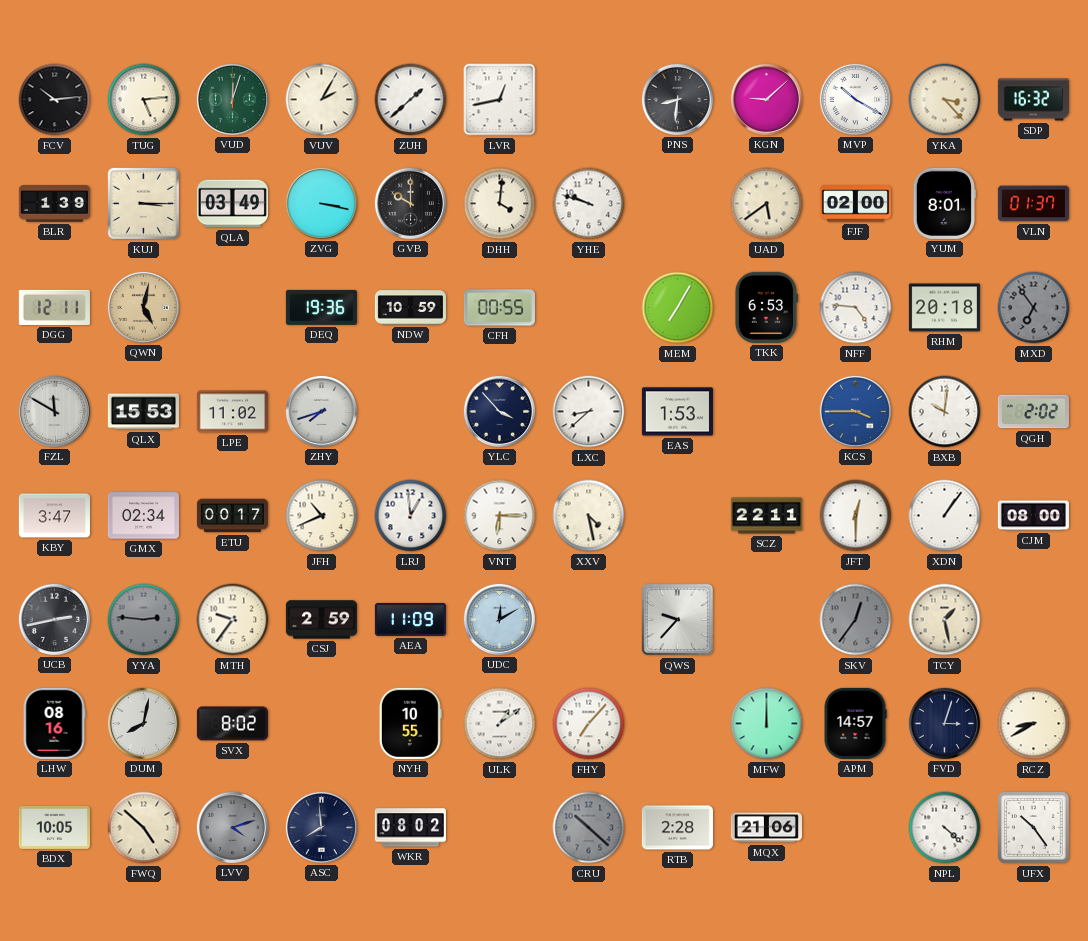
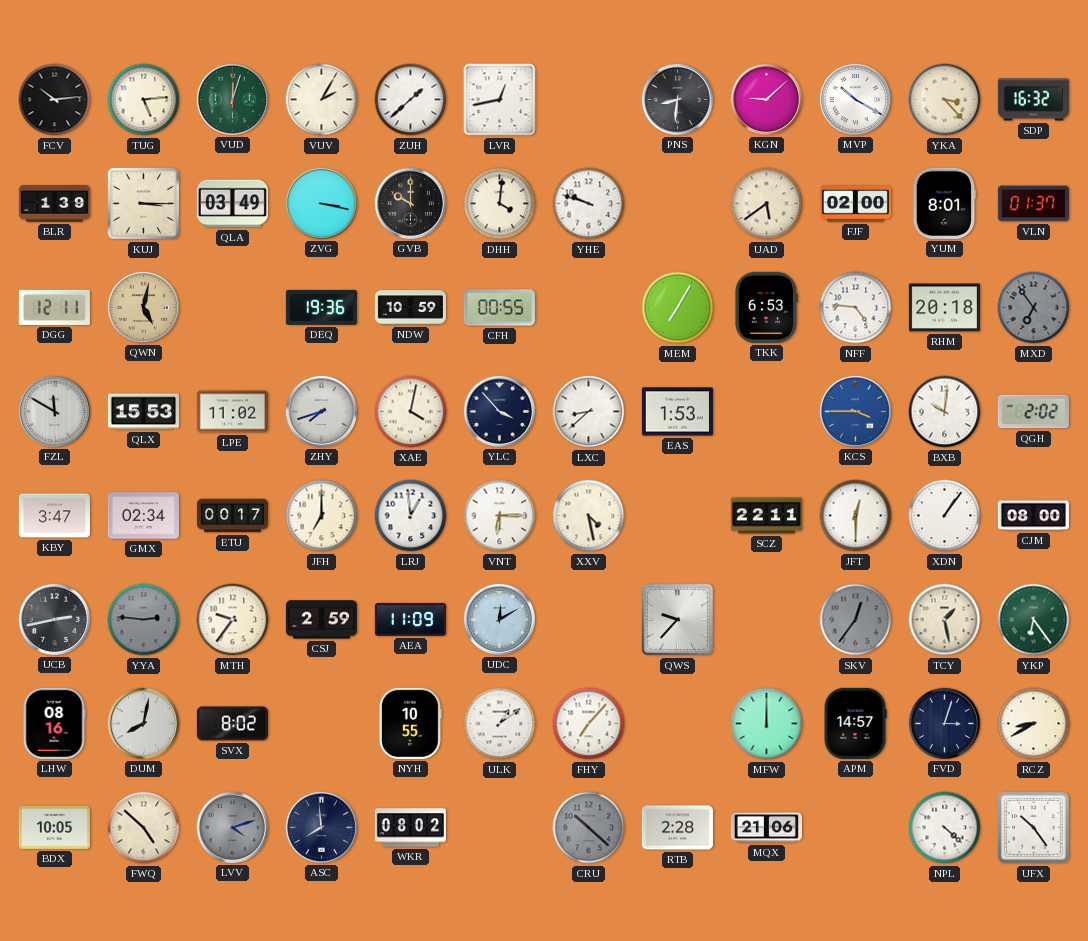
XAE: none -> 4:02 (411, 412)
JFH: 10:41 -> 7:00 (322, 516)
YKP: none -> 6:24 (1034, 620)
